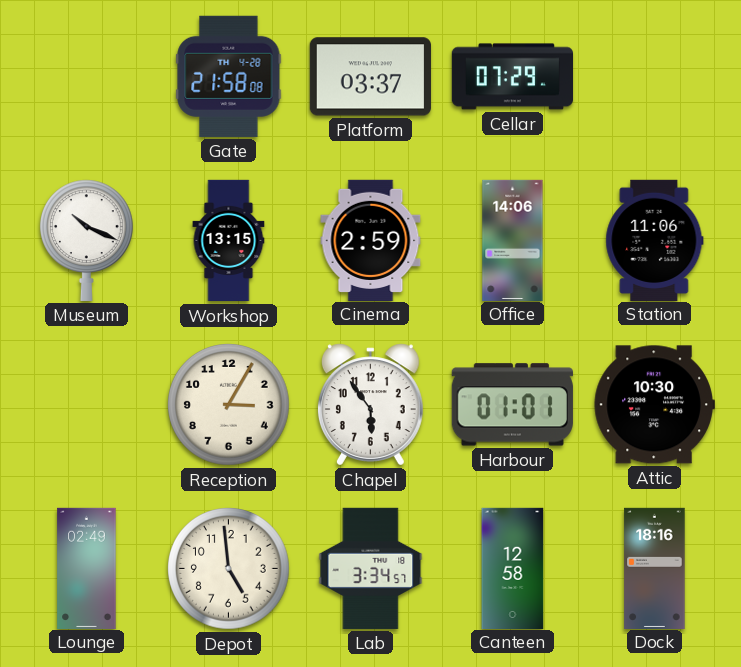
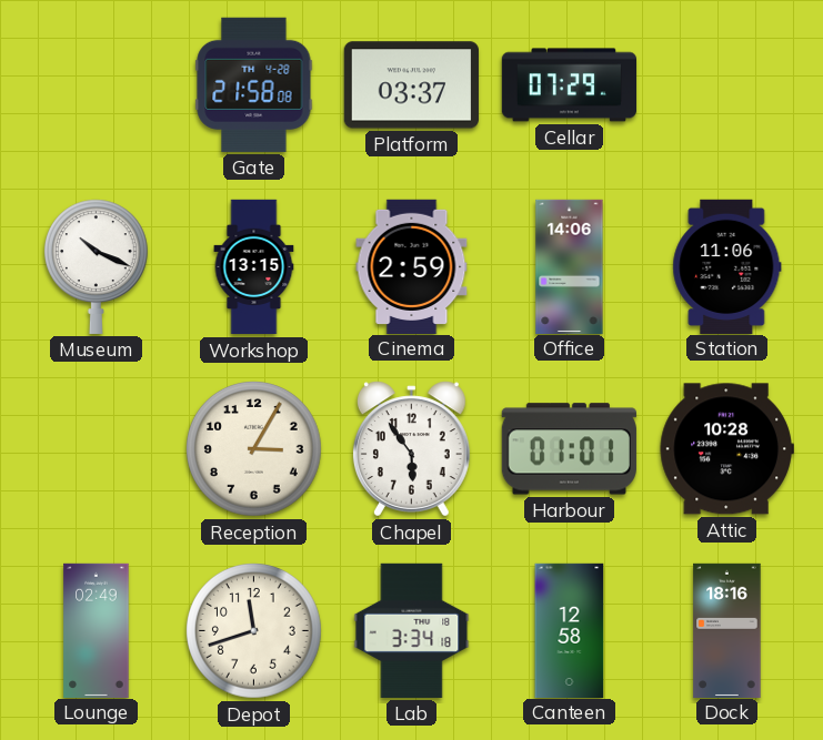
Attic: 10:30 -> 10:28 (726, 449)
Depot: 4:59 -> 11:42 (254, 631)
Lab: 3:34:57 -> 3:34:18 (412, 630)
